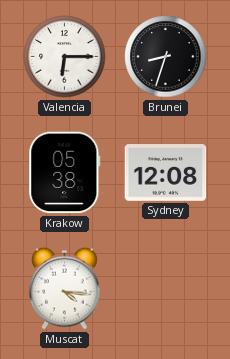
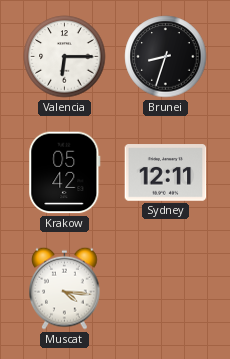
Krakow: 05:38 -> 05:42 (65, 173)
Sydney: 12:08 -> 12:11 (166, 173)
